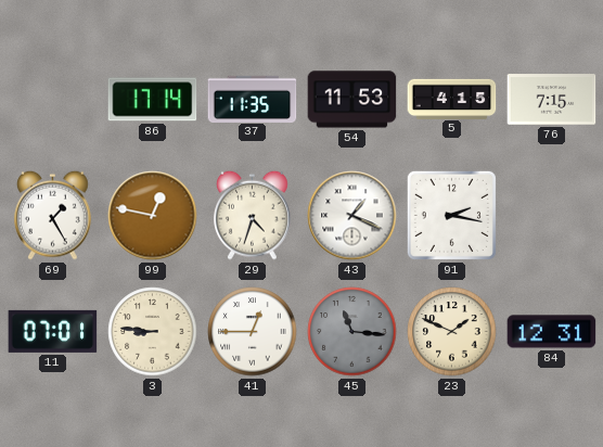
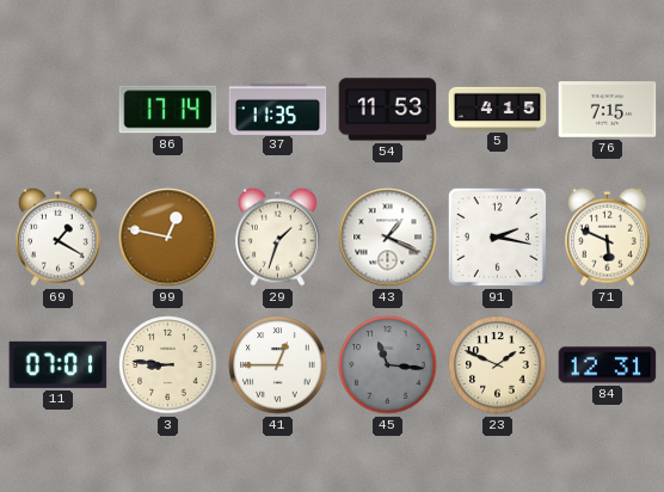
69: 1:25 -> 1:20 (59, 236)
29: 4:33 -> 1:33 (278, 236)
71: none -> 5:49 (608, 236)
